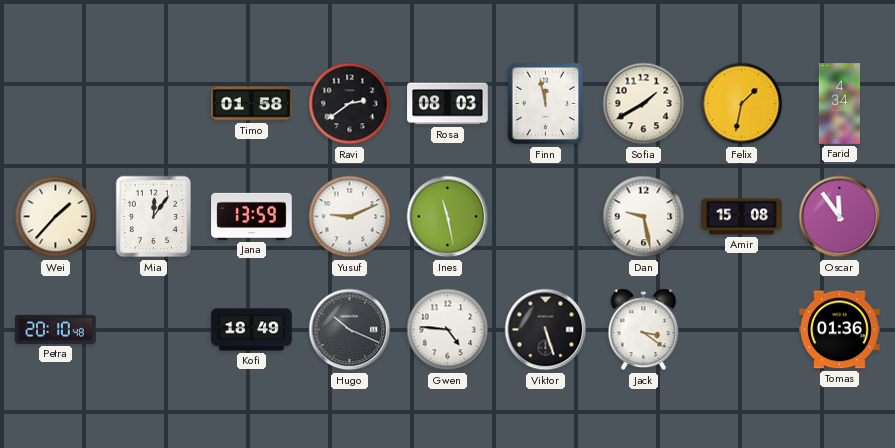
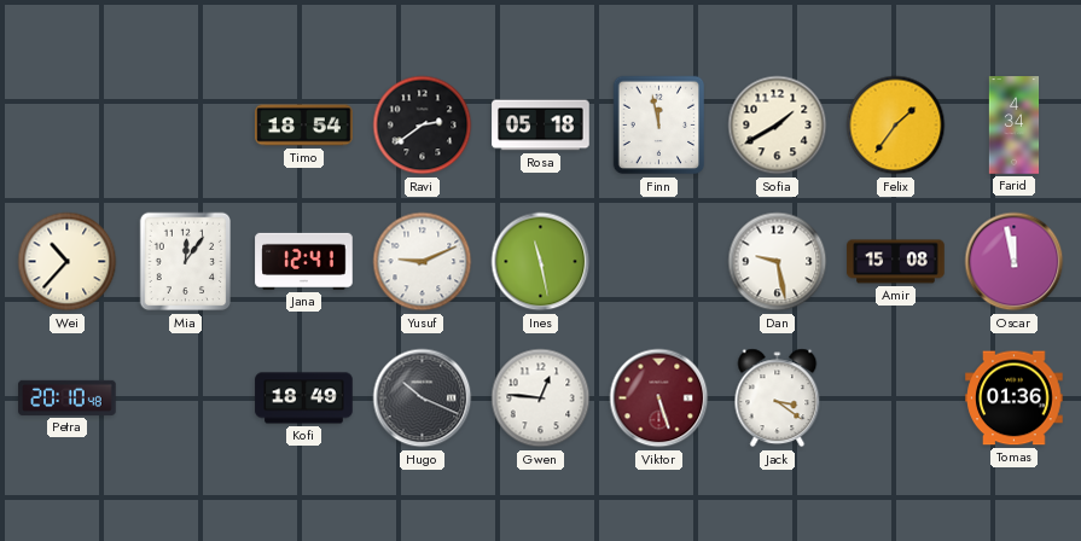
Timo: 01:58 -> 18:54 (304, 126)
Rosa: 08:03 -> 05:18 (541, 126)
Felix: 1:32 -> 1:36 (896, 126)
Wei: 1:37 -> 10:37 (68, 262)
Jana: 13:59 -> 12:41 (304, 261)
Oscar: 11:54 -> 11:58 (1015, 262)
Gwen: 4:46 -> 12:46 (541, 399)
Viktor dial: black -> burgundy (659, 399)
